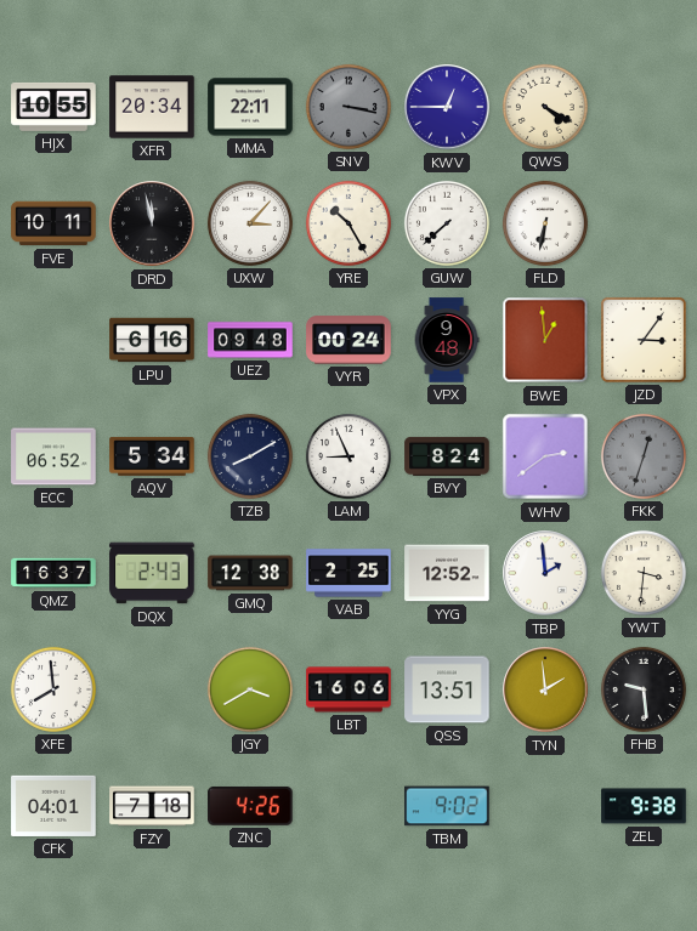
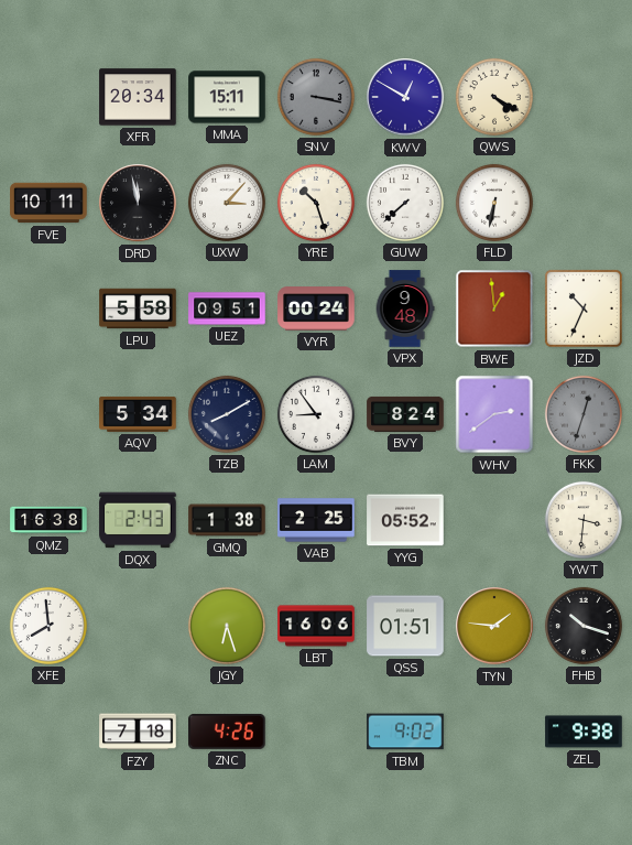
HJX: 10:55 -> none (53, 107)
MMA: 22:11 -> 15:11 (227, 97)
KWV: 12:45 -> 12:50 (405, 97)
YRE: 10:25 -> 10:27 (316, 203)
LPU: 6:16 -> 5:58 (138, 308)
UEZ: 09:48 -> 09:51 (227, 308)
JZD: 3:06 -> 10:34 (584, 308)
ECC: 06:52 -> none (53, 456)
LAM: 8:56 -> 8:54 (316, 414)
QMZ: 16:37 -> 16:38 (48, 520)
GMQ: 12:38 -> 1:38 (227, 520)
YYG: 12:52 -> 05:52 (405, 520)
TBP: 1:59 -> none (545, 573)
JGY: 3:40 -> 6:27 (227, 626)
QSS: 13:51 -> 01:51 (405, 626)
TYN: 1:59 -> 1:46 (494, 626)
FHB: 9:29 -> 10:18 (584, 626)
CFK: 04:01 -> none (53, 806)
